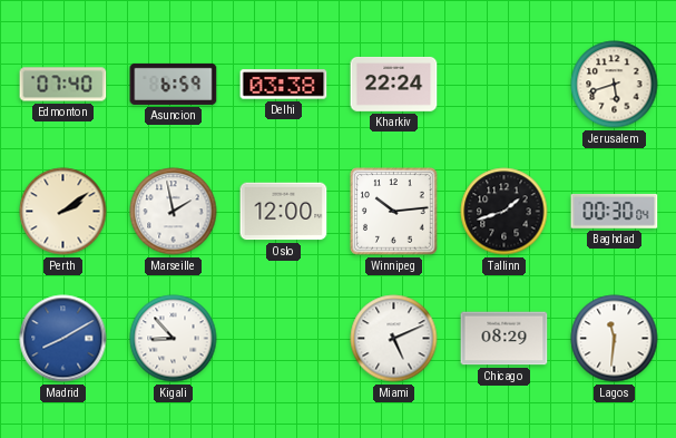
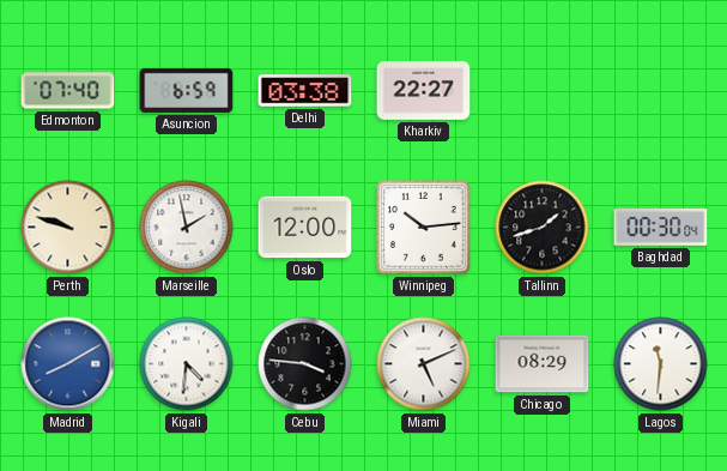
Kharkiv: 22:24 -> 22:27 (424, 91)
Jerusalem: 5:42 -> none (615, 85)
Perth: 2:09 -> 9:48 (68, 228)
Kigali: 8:53 -> 4:31 (187, 364)
Cebu: none -> 3:46 (305, 364)
